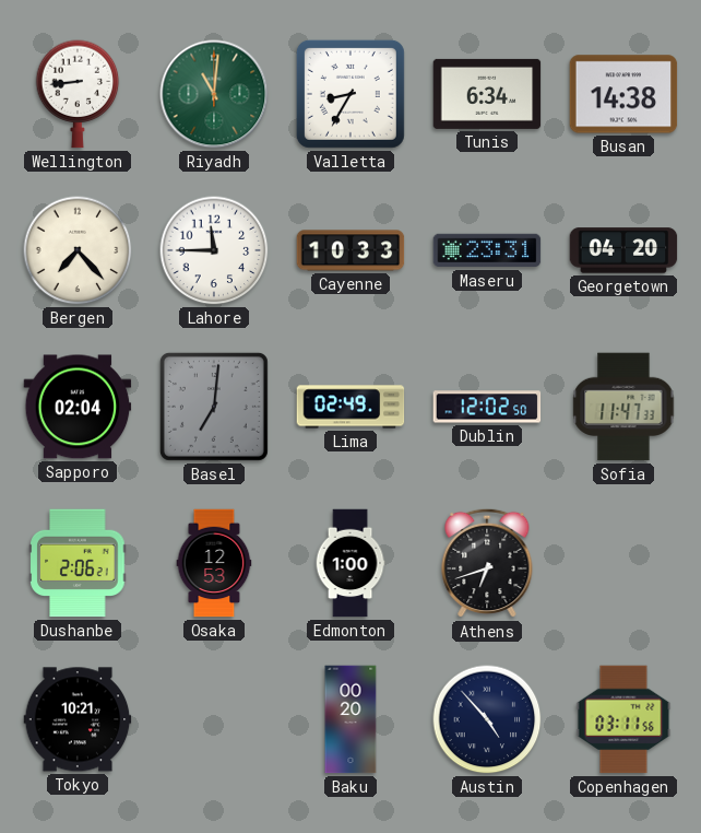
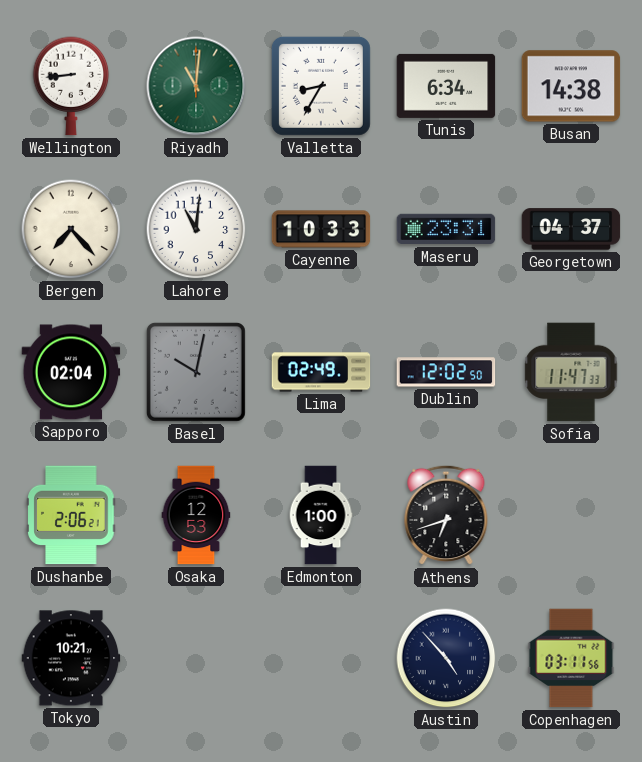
Lahore: 11:45 -> 11:01 (196, 229)
Georgetown: 04:20 -> 04:37 (571, 229)
Basel: 7:01 -> 10:02 (196, 372)
Baku: 00:20 -> none (350, 719)
